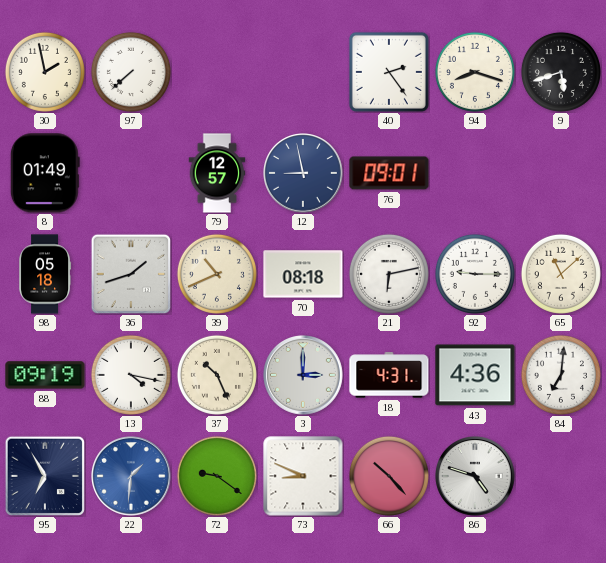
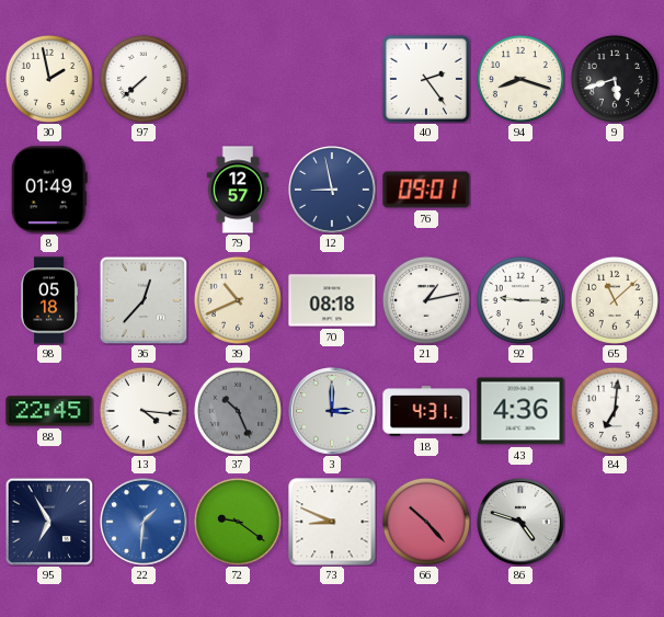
36: 1:42 -> 12:37 (142, 299)
21: 6:13 -> 1:13 (426, 300)
88: 09:19 -> 22:45 (49, 411)
13: 4:17 -> 4:16 (144, 411)
37 dial: cream -> grey (238, 411)
